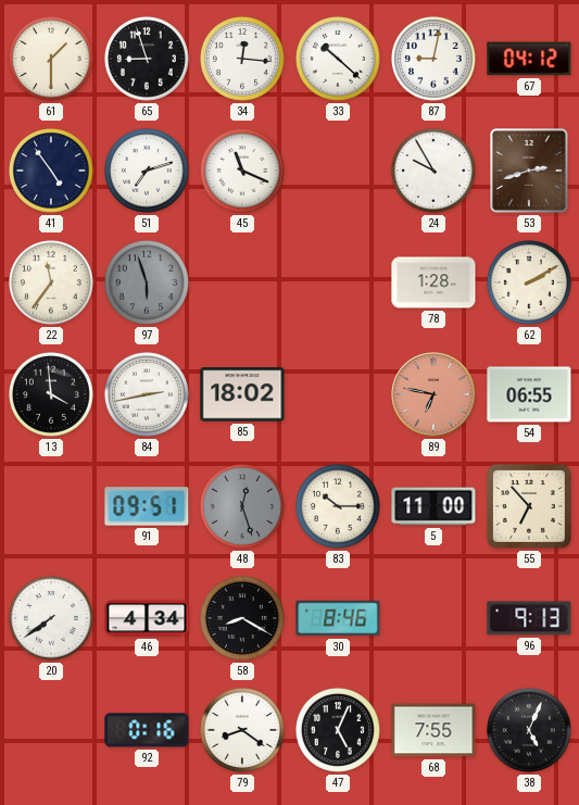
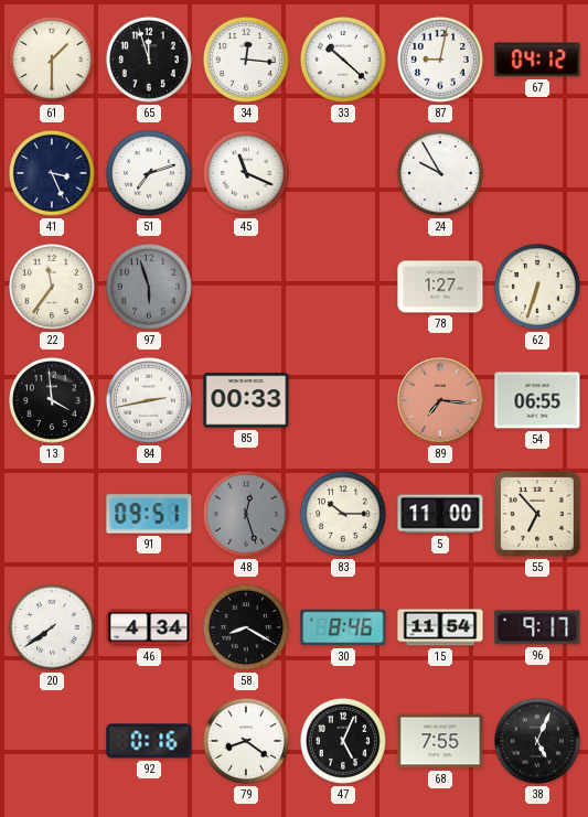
65: 8:57 -> 11:57 (149, 60)
41: 4:54 -> 3:26 (52, 173)
53: 2:42 -> none (530, 171)
78: 1:28 -> 1:27 (440, 287)
62: 2:10 -> 6:33 (537, 287)
85: 18:02 -> 00:33 (246, 400)
89: 6:47 -> 7:16 (440, 400)
15: none -> 11:54 (440, 627)
96: 9:13 -> 9:17 (537, 627)
